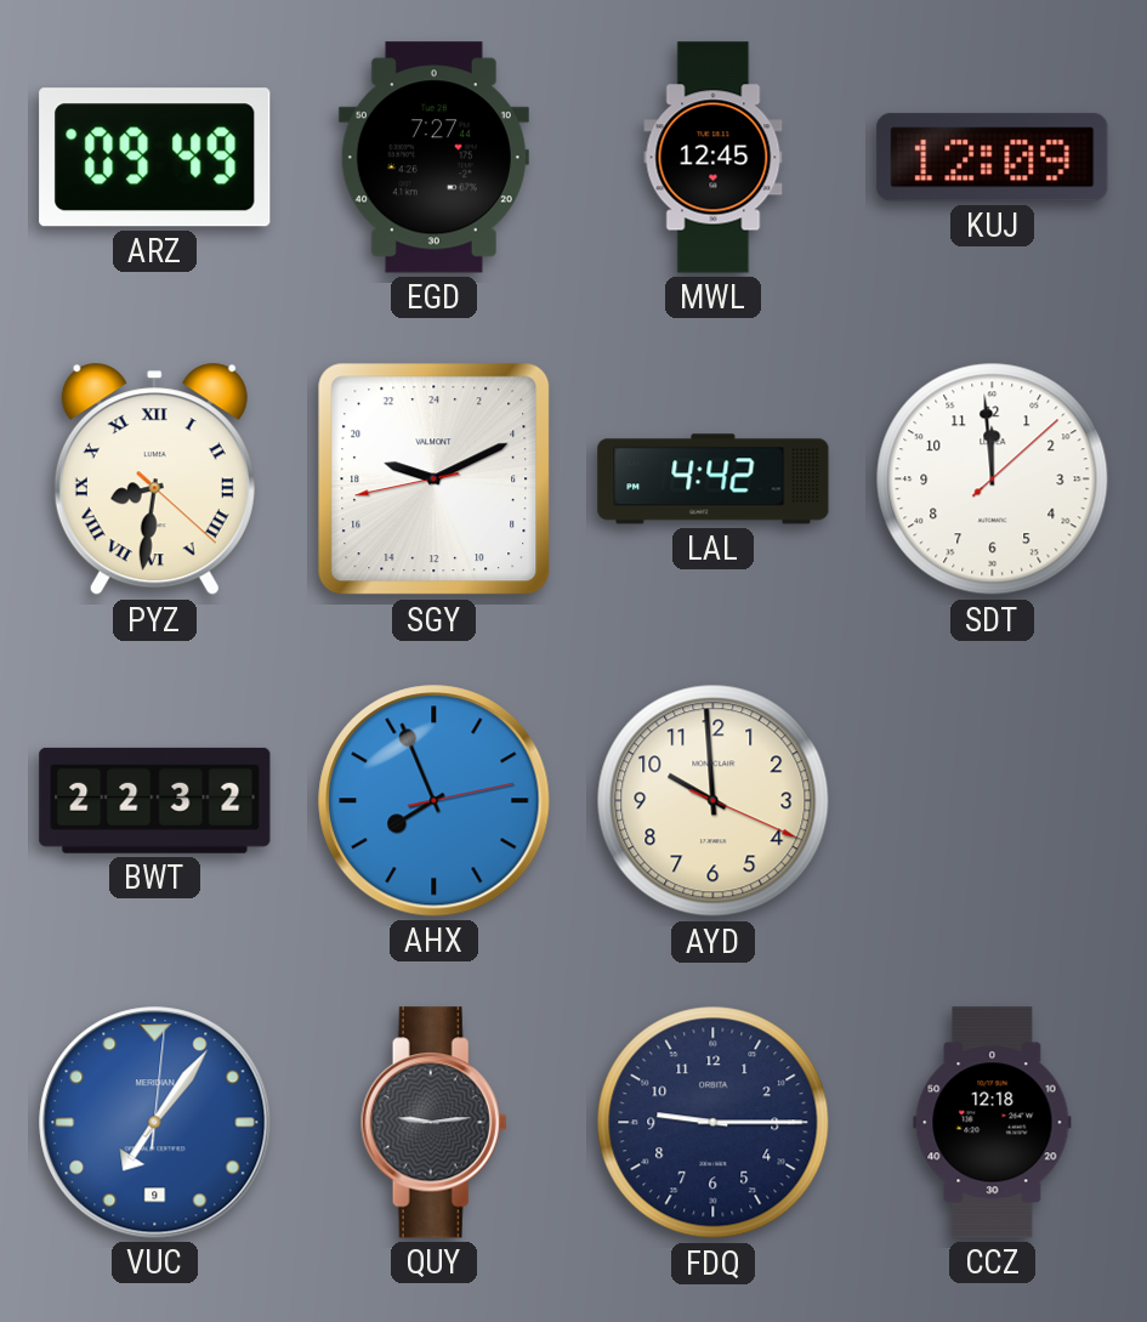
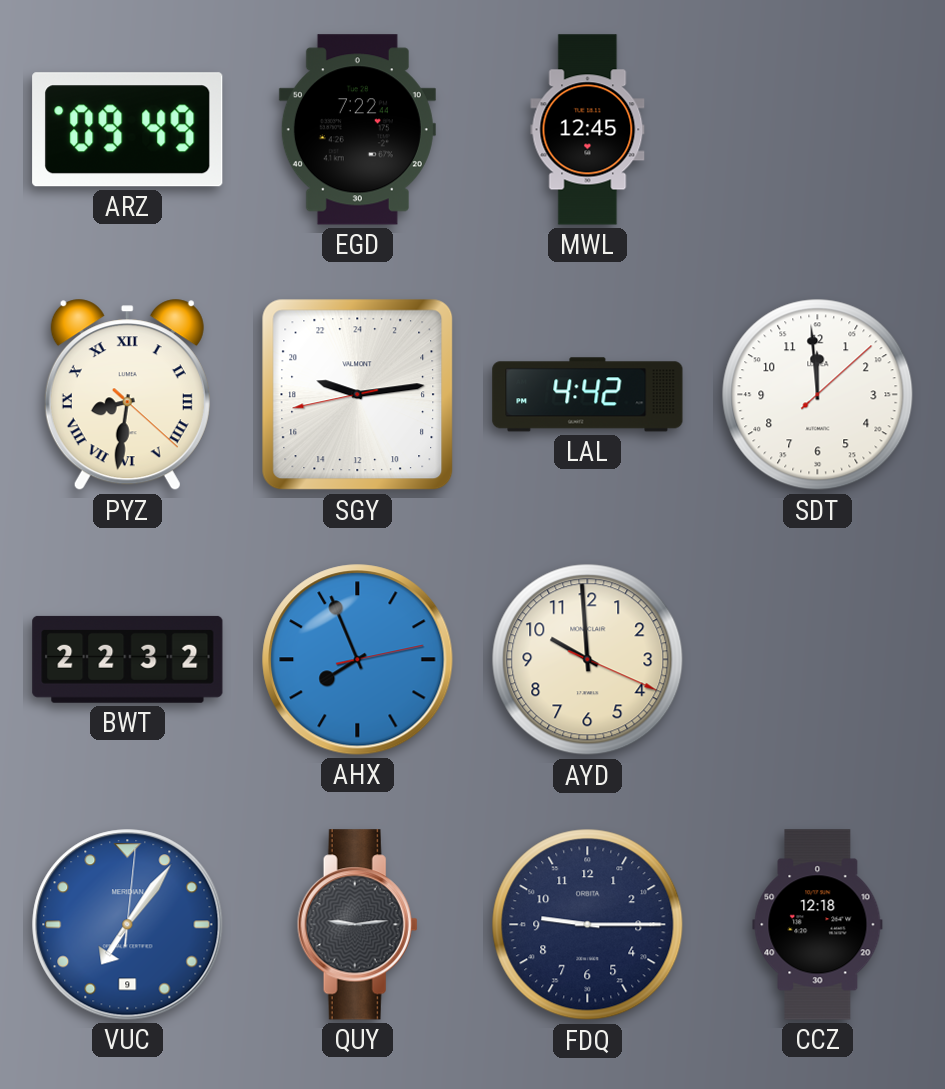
EGD: 7:27 -> 7:22 (357, 130)
KUJ: 12:09 -> none (993, 158)
SGY: 19:10 -> 19:13 (358, 395)
